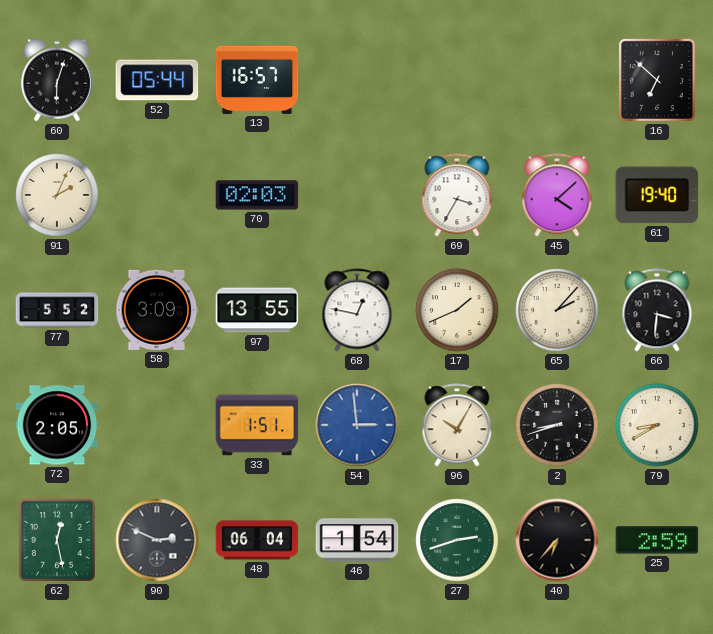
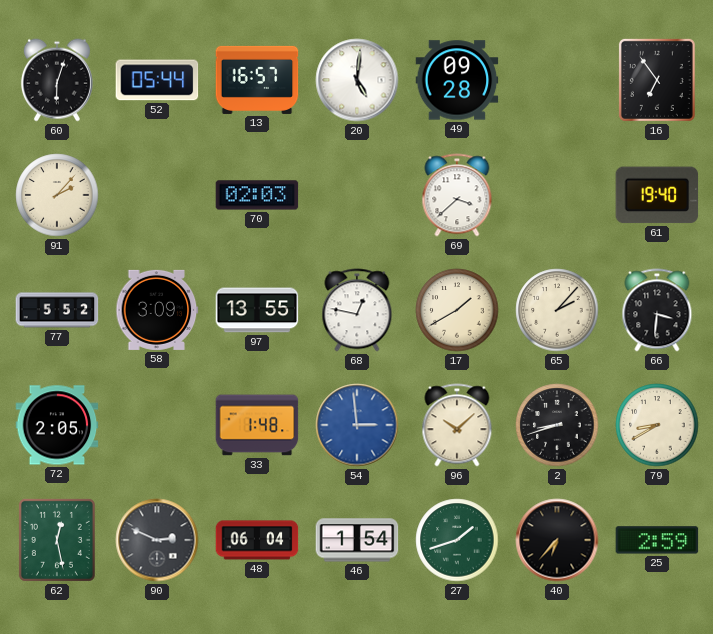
20: none -> 5:01 (357, 80)
49: none -> 09:28 (457, 80)
16: 6:52 -> 6:54 (657, 80)
91: 2:04 -> 2:07 (57, 195)
69: 3:35 -> 3:38 (457, 195)
45: 4:08 -> none (557, 195)
17: 1:41 -> 1:40 (457, 310)
33: 1:51 -> 1:48 (257, 425)
96: 10:05 -> 10:08 (457, 425)
27: 2:42 -> 1:42 (457, 540)
